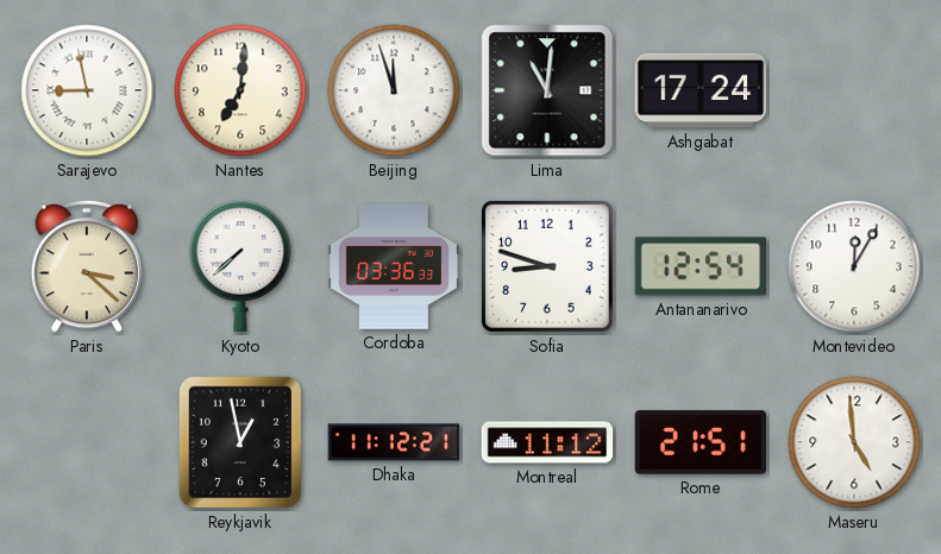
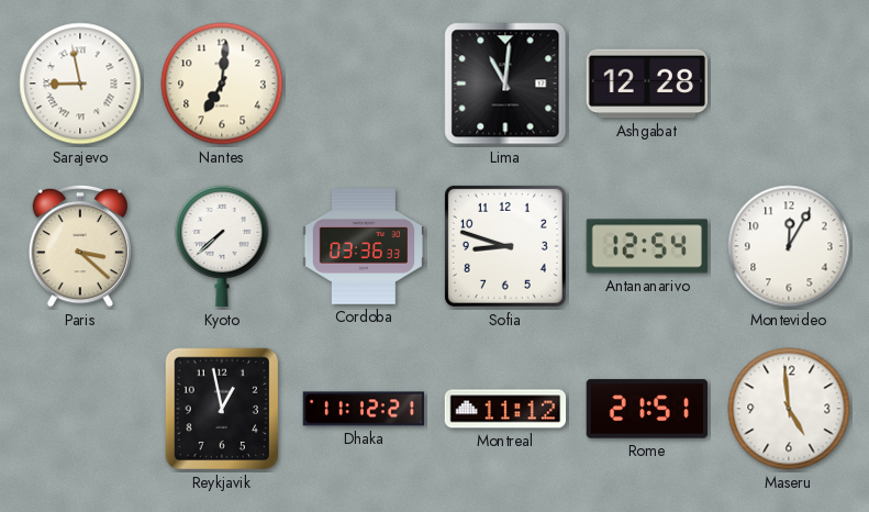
Beijing: 11:57 -> none (394, 90)
Ashgabat: 17:24 -> 12:28 (647, 84)
